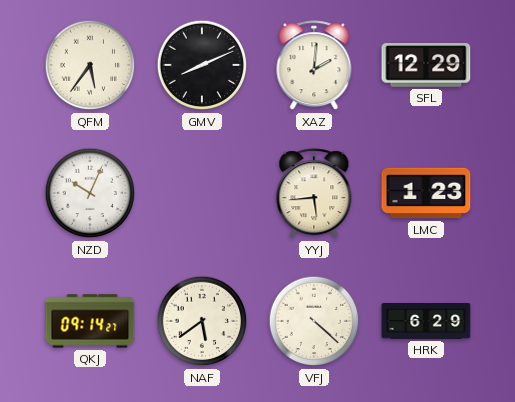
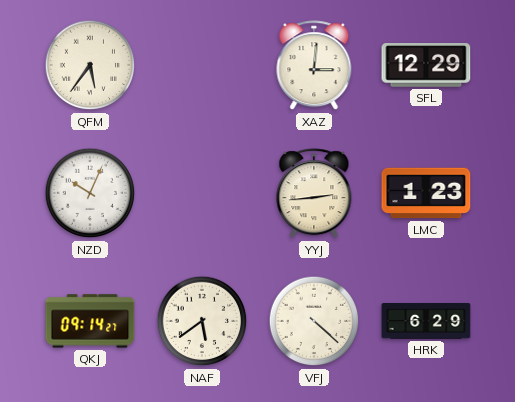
GMV: 8:11 -> none (202, 65)
XAZ: 2:01 -> 3:01 (314, 66)
YYJ: 5:44 -> 2:44 (314, 194)
